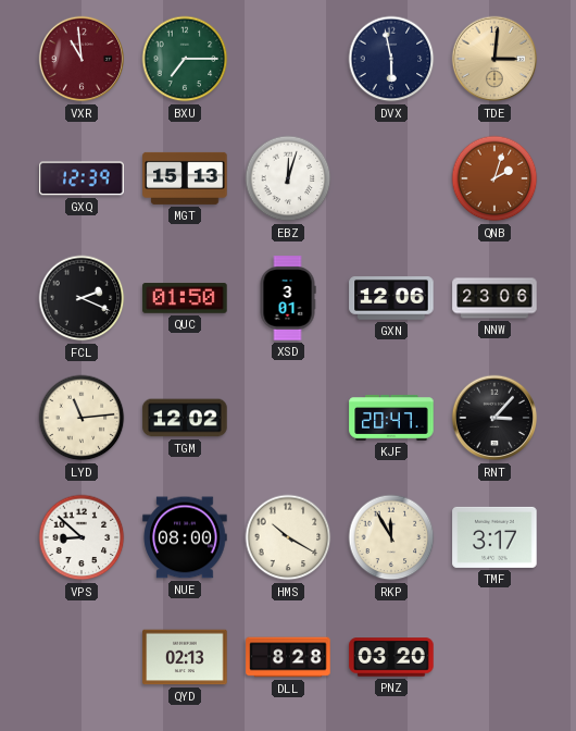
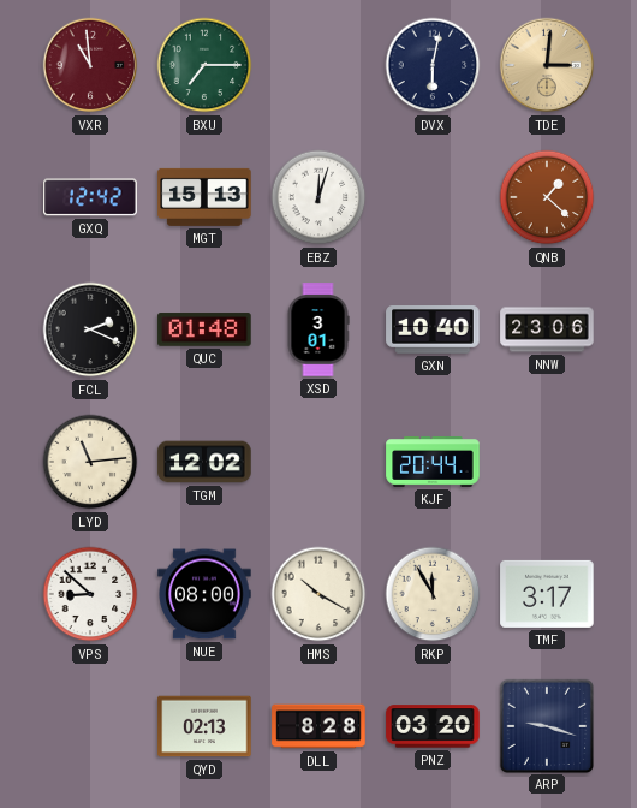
DVX: 5:58 -> 6:02 (433, 65)
GXQ: 12:39 -> 12:42 (90, 197)
QNB: 2:03 -> 1:22 (547, 197)
QUC: 01:50 -> 01:48 (204, 329)
GXN: 12:06 -> 10:40 (433, 329)
KJF: 20:47 -> 20:44 (433, 463)
RNT: 3:07 -> none (494, 418)
ARP: none -> 9:18 (546, 725)
